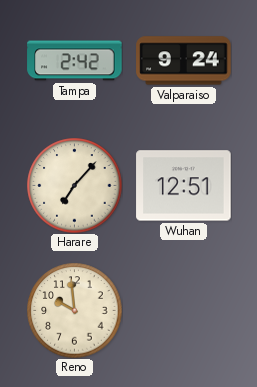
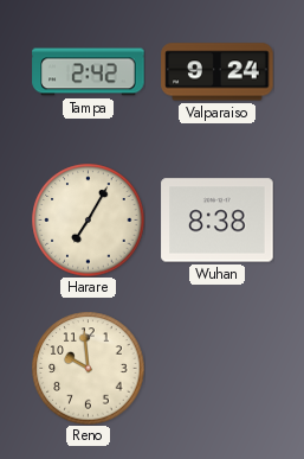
Harare: 7:07 -> 7:05 (88, 219)
Wuhan: 12:51 -> 8:38 (218, 221)
